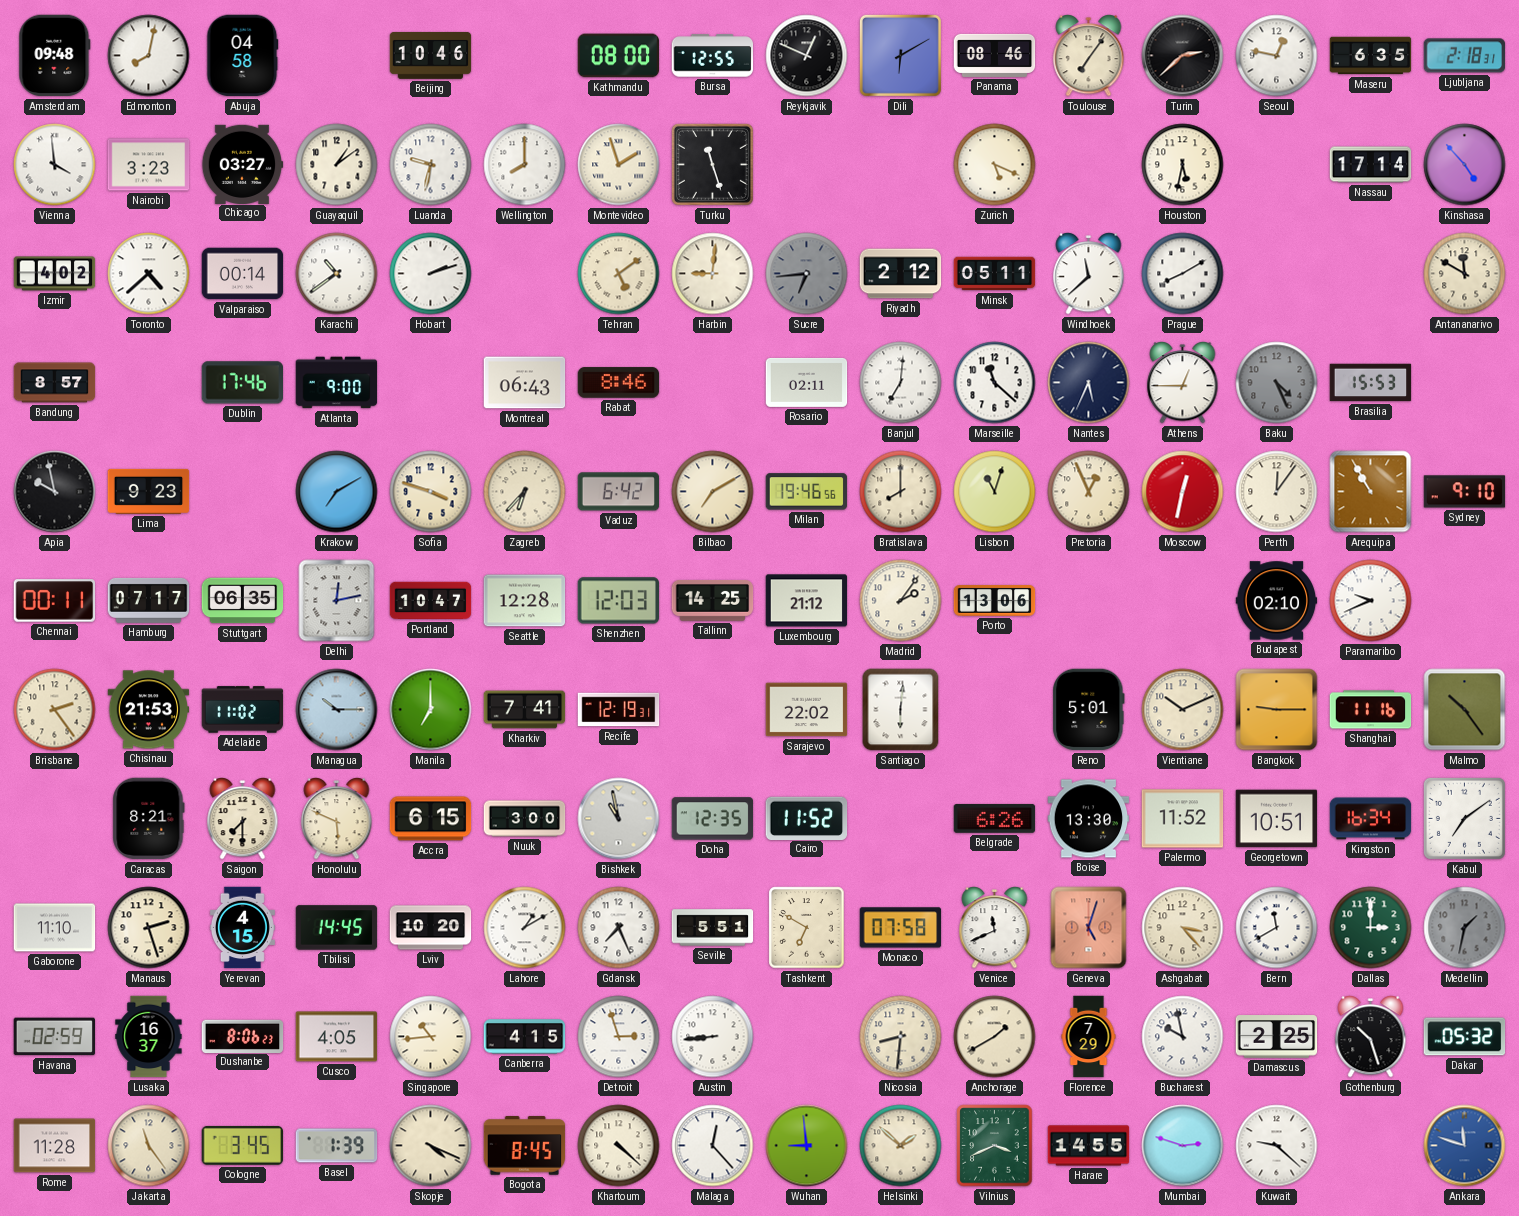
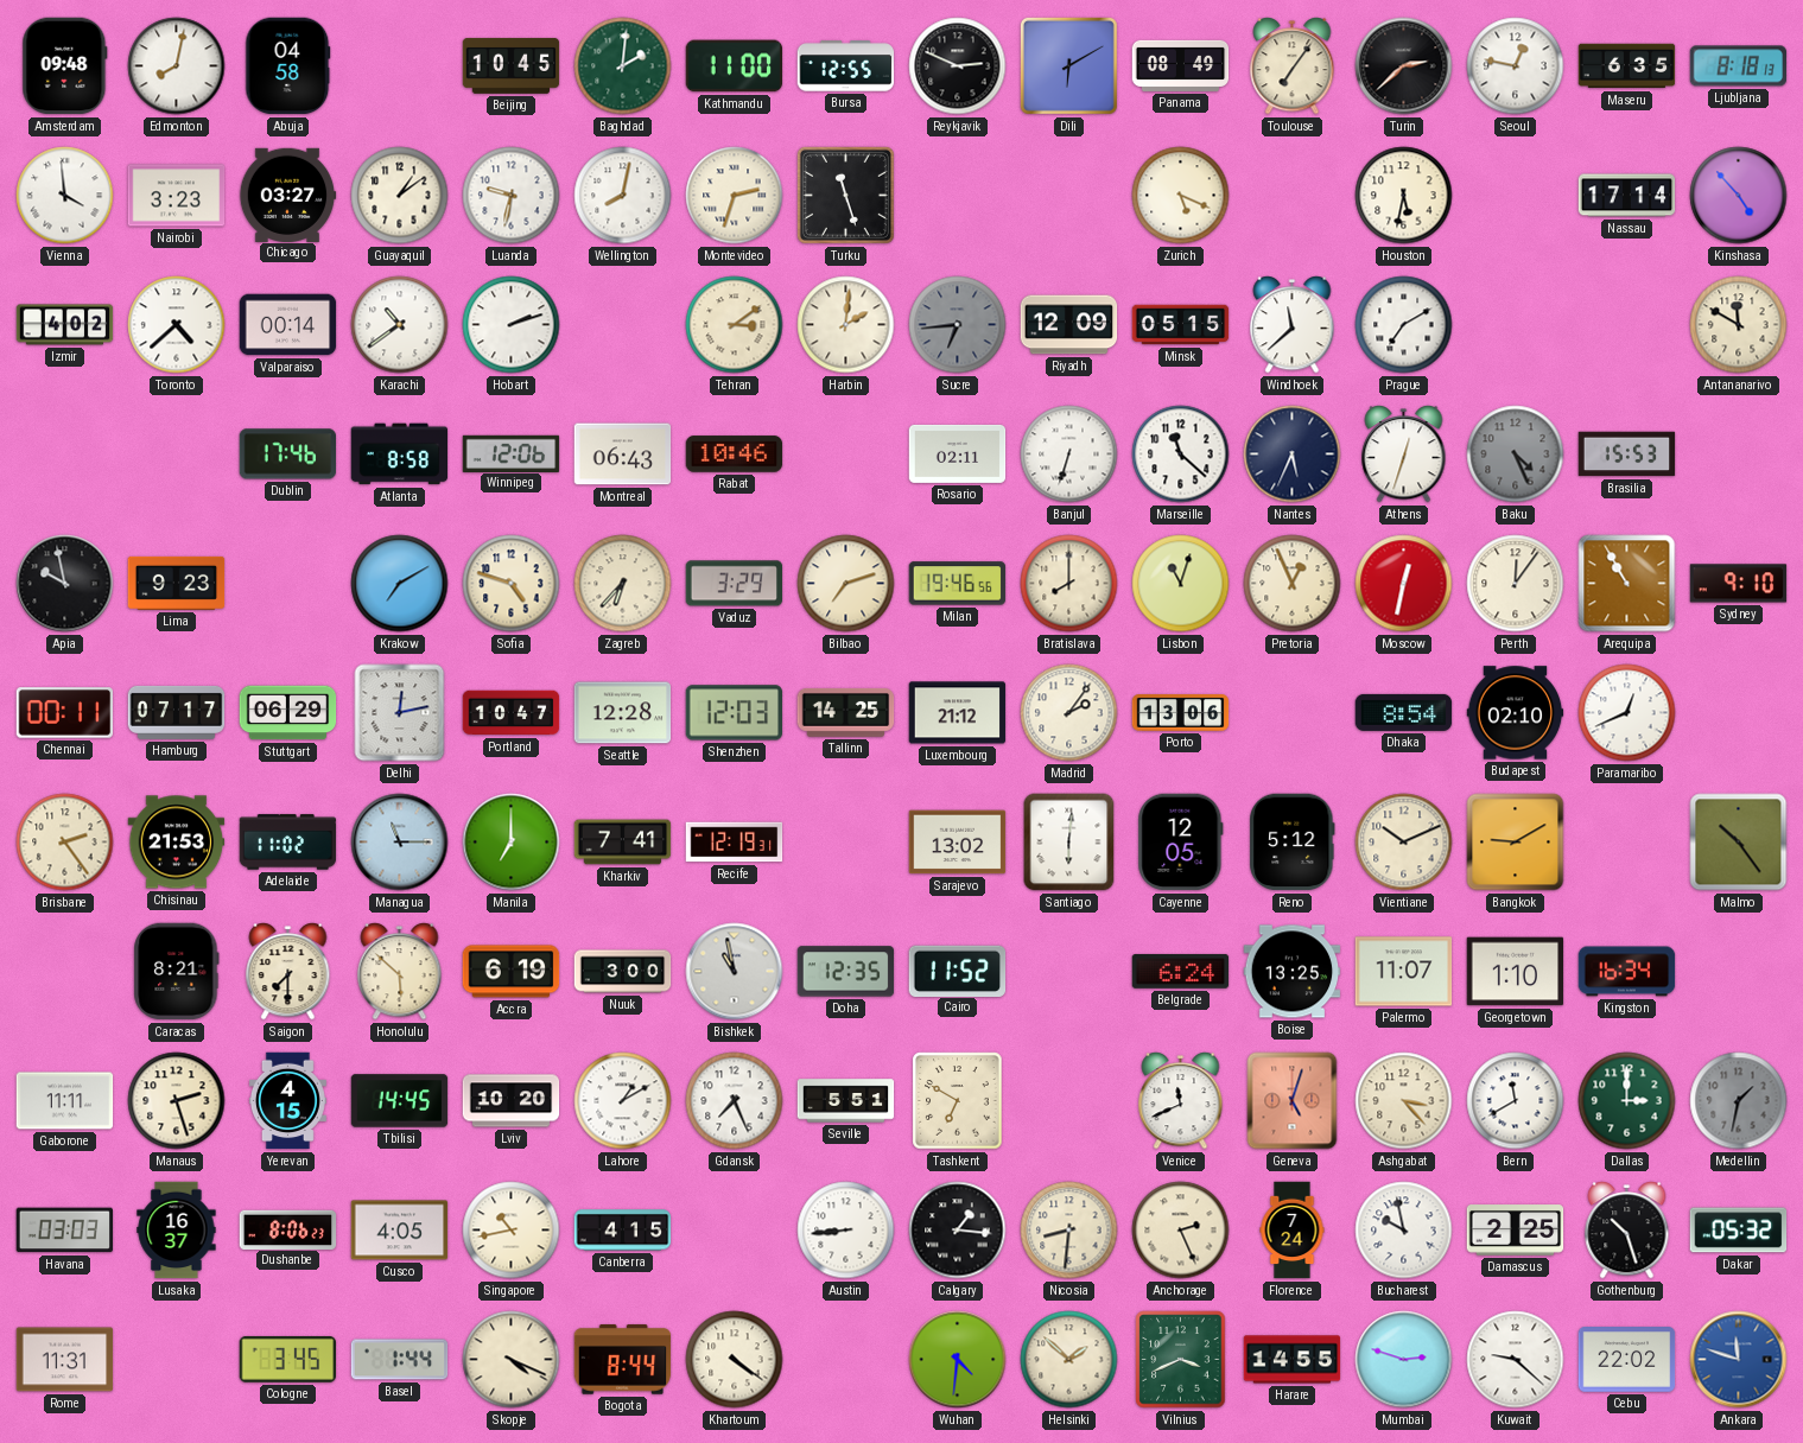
Beijing: 10:46 -> 10:45 (512, 65)
Baghdad: none -> 2:01 (623, 66)
Kathmandu: 08:00 -> 11:00 (735, 66)
Reykjavik: 12:49 -> 2:49 (958, 66)
Panama: 08:46 -> 08:49 (1181, 65)
Ljubljana: 2:18 -> 8:18 (1739, 66)
Wellington: 8:00 -> 8:02 (623, 196)
Montevideo: 1:57 -> 2:33 (735, 196)
Tehran: 5:09 -> 3:09 (735, 325)
Harbin: 9:01 -> 2:01 (846, 325)
Riyadh: 2:12 -> 12:09 (1069, 325)
Minsk: 05:11 -> 05:15 (1181, 325)
Prague: 8:10 -> 7:10 (1404, 325)
Bandung: 8:57 -> none (55, 383)
Atlanta: 9:00 -> 8:58 (400, 454)
Winnipeg: none -> 12:06 (512, 453)
Rabat: 8:46 -> 10:46 (735, 454)
Banjul: 7:01 -> 6:33 (1069, 454)
Athens: 12:45 -> 12:33 (1404, 454)
Sofia: 3:48 -> 4:48 (512, 584)
Vaduz: 6:42 -> 3:29 (735, 584)
Bilbao: 7:10 -> 7:12 (846, 584)
Stuttgart: 06:35 -> 06:29 (288, 713)
Dhaka: none -> 8:54 (1404, 712)
Paramaribo: 9:41 -> 12:41 (1627, 713)
Managua: 10:15 -> 11:15 (400, 843)
Sarajevo: 22:02 -> 13:02 (958, 843)
Cayenne: none -> 12:05 (1181, 843)
Reno: 5:01 -> 5:12 (1293, 843)
Bangkok: 9:15 -> 9:10 (1516, 843)
Shanghai: 11:16 -> none (1371, 710)
Honolulu: 5:49 -> 5:52 (400, 972)
Accra: 6:15 -> 6:19 (512, 972)
Belgrade: 6:26 -> 6:24 (1181, 972)
Boise: 13:30 -> 13:25 (1293, 972)
Palermo: 11:52 -> 11:07 (1404, 972)
Georgetown: 10:51 -> 1:10 (1516, 972)
Kabul: 7:09 -> none (1464, 818)
Gaborone: 11:10 -> 11:11 (65, 1101)
Monaco: 07:58 -> none (901, 928)
Havana: 02:59 -> 03:03 (65, 1231)
Singapore: 10:44 -> 10:43 (512, 1231)
Detroit: 2:57 -> none (619, 1037)
Calgary: none -> 1:16 (958, 1231)
Anchorage: 1:40 -> 2:26 (1181, 1231)
Florence: 7:29 -> 7:24 (1293, 1231)
Rome: 11:28 -> 11:31 (65, 1360)
Jakarta: 11:24 -> none (149, 1146)
Basel: 1:39 -> 1:44 (400, 1360)
Bogota: 8:45 -> 8:44 (623, 1360)
Khartoum: 4:22 -> 4:21 (735, 1360)
Malaga: 12:23 -> none (713, 1146)
Wuhan: 8:59 -> 4:31 (958, 1360)
Cebu: none -> 22:02 (1627, 1360)
